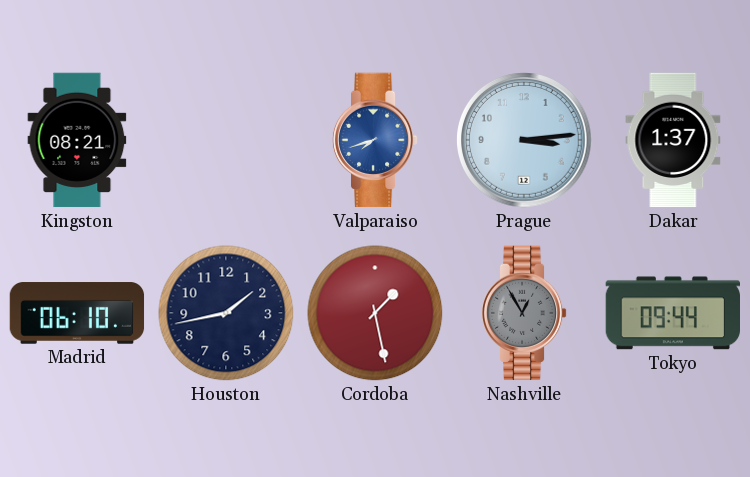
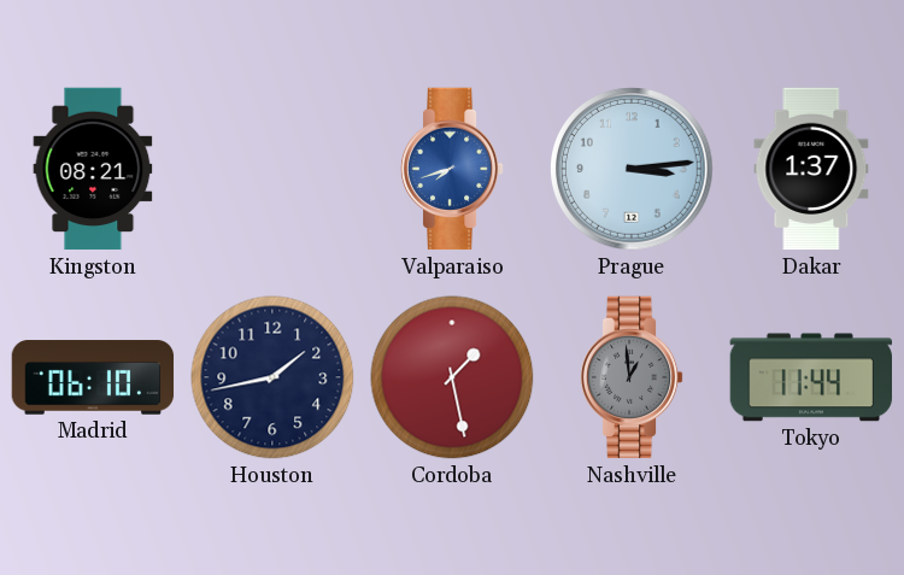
Nashville: 12:55 -> 12:59 (632, 377)
Tokyo: 09:44 -> 11:44 (811, 377)
